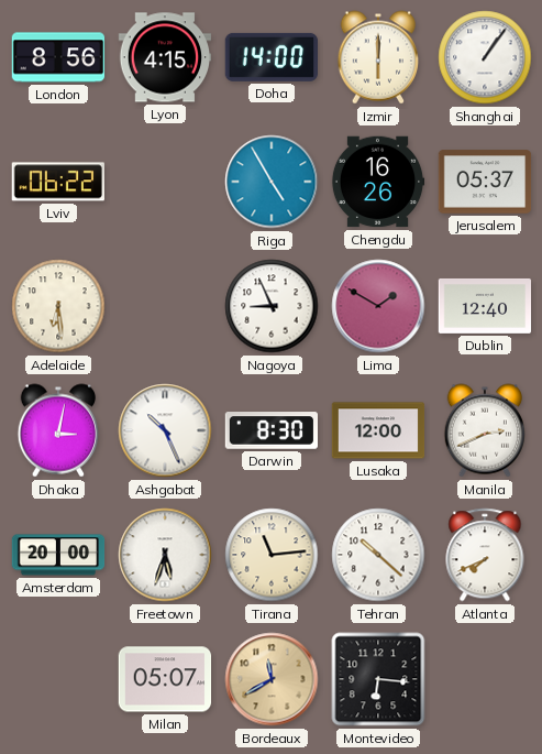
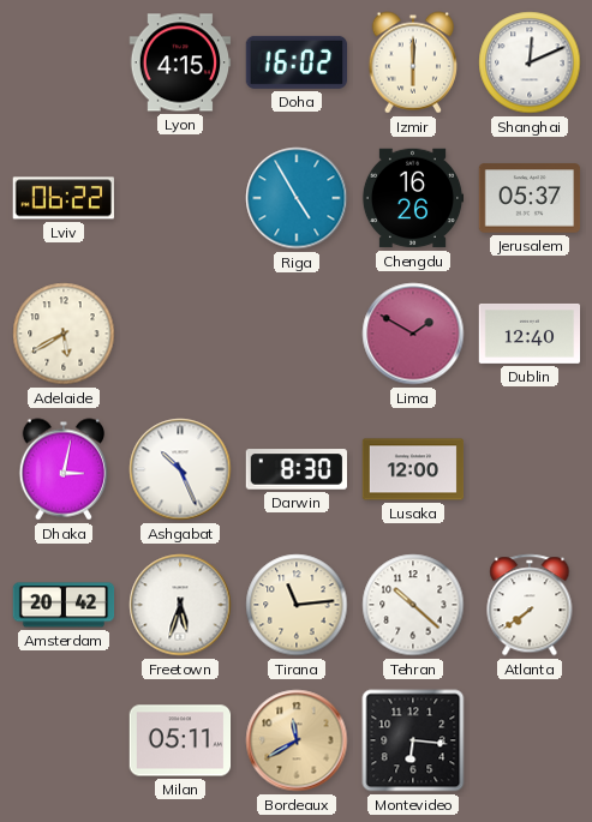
London: 8:56 -> none (58, 57)
Doha: 14:00 -> 16:02 (295, 62)
Shanghai: 1:06 -> 12:11 (530, 62)
Adelaide: 6:29 -> 5:40 (64, 334)
Nagoya: 8:56 -> none (272, 306)
Manila: 2:41 -> none (484, 430)
Amsterdam: 20:00 -> 20:42 (64, 605)
Atlanta: 7:41 -> 7:39 (530, 605)
Milan: 05:07 -> 05:11 (180, 740)
